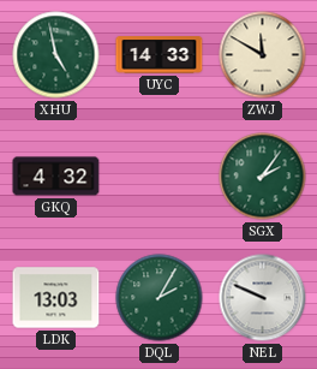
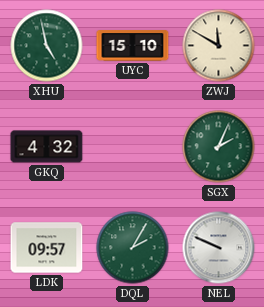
UYC: 14:33 -> 15:10 (133, 46)
SGX: 2:06 -> 2:04 (219, 147)
LDK: 13:03 -> 09:57 (47, 248)
